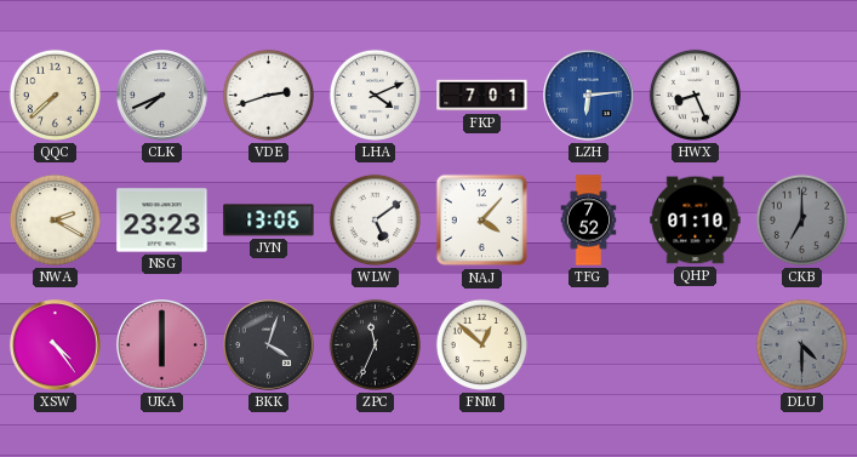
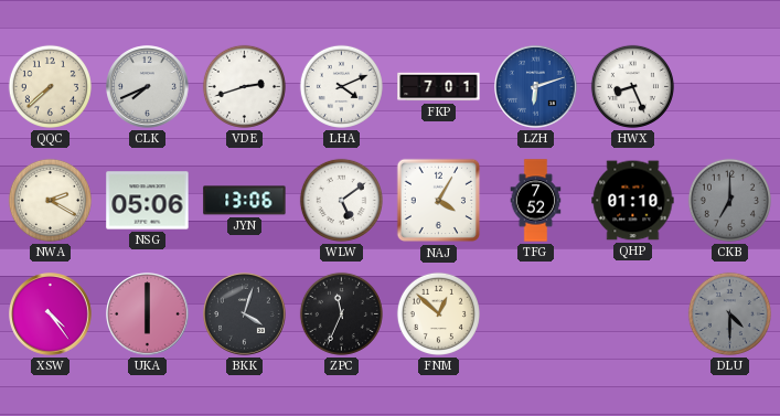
LZH: 6:14 -> 6:12 (536, 87)
NSG: 23:23 -> 05:06 (148, 201)
NAJ: 4:07 -> 4:05 (439, 201)
